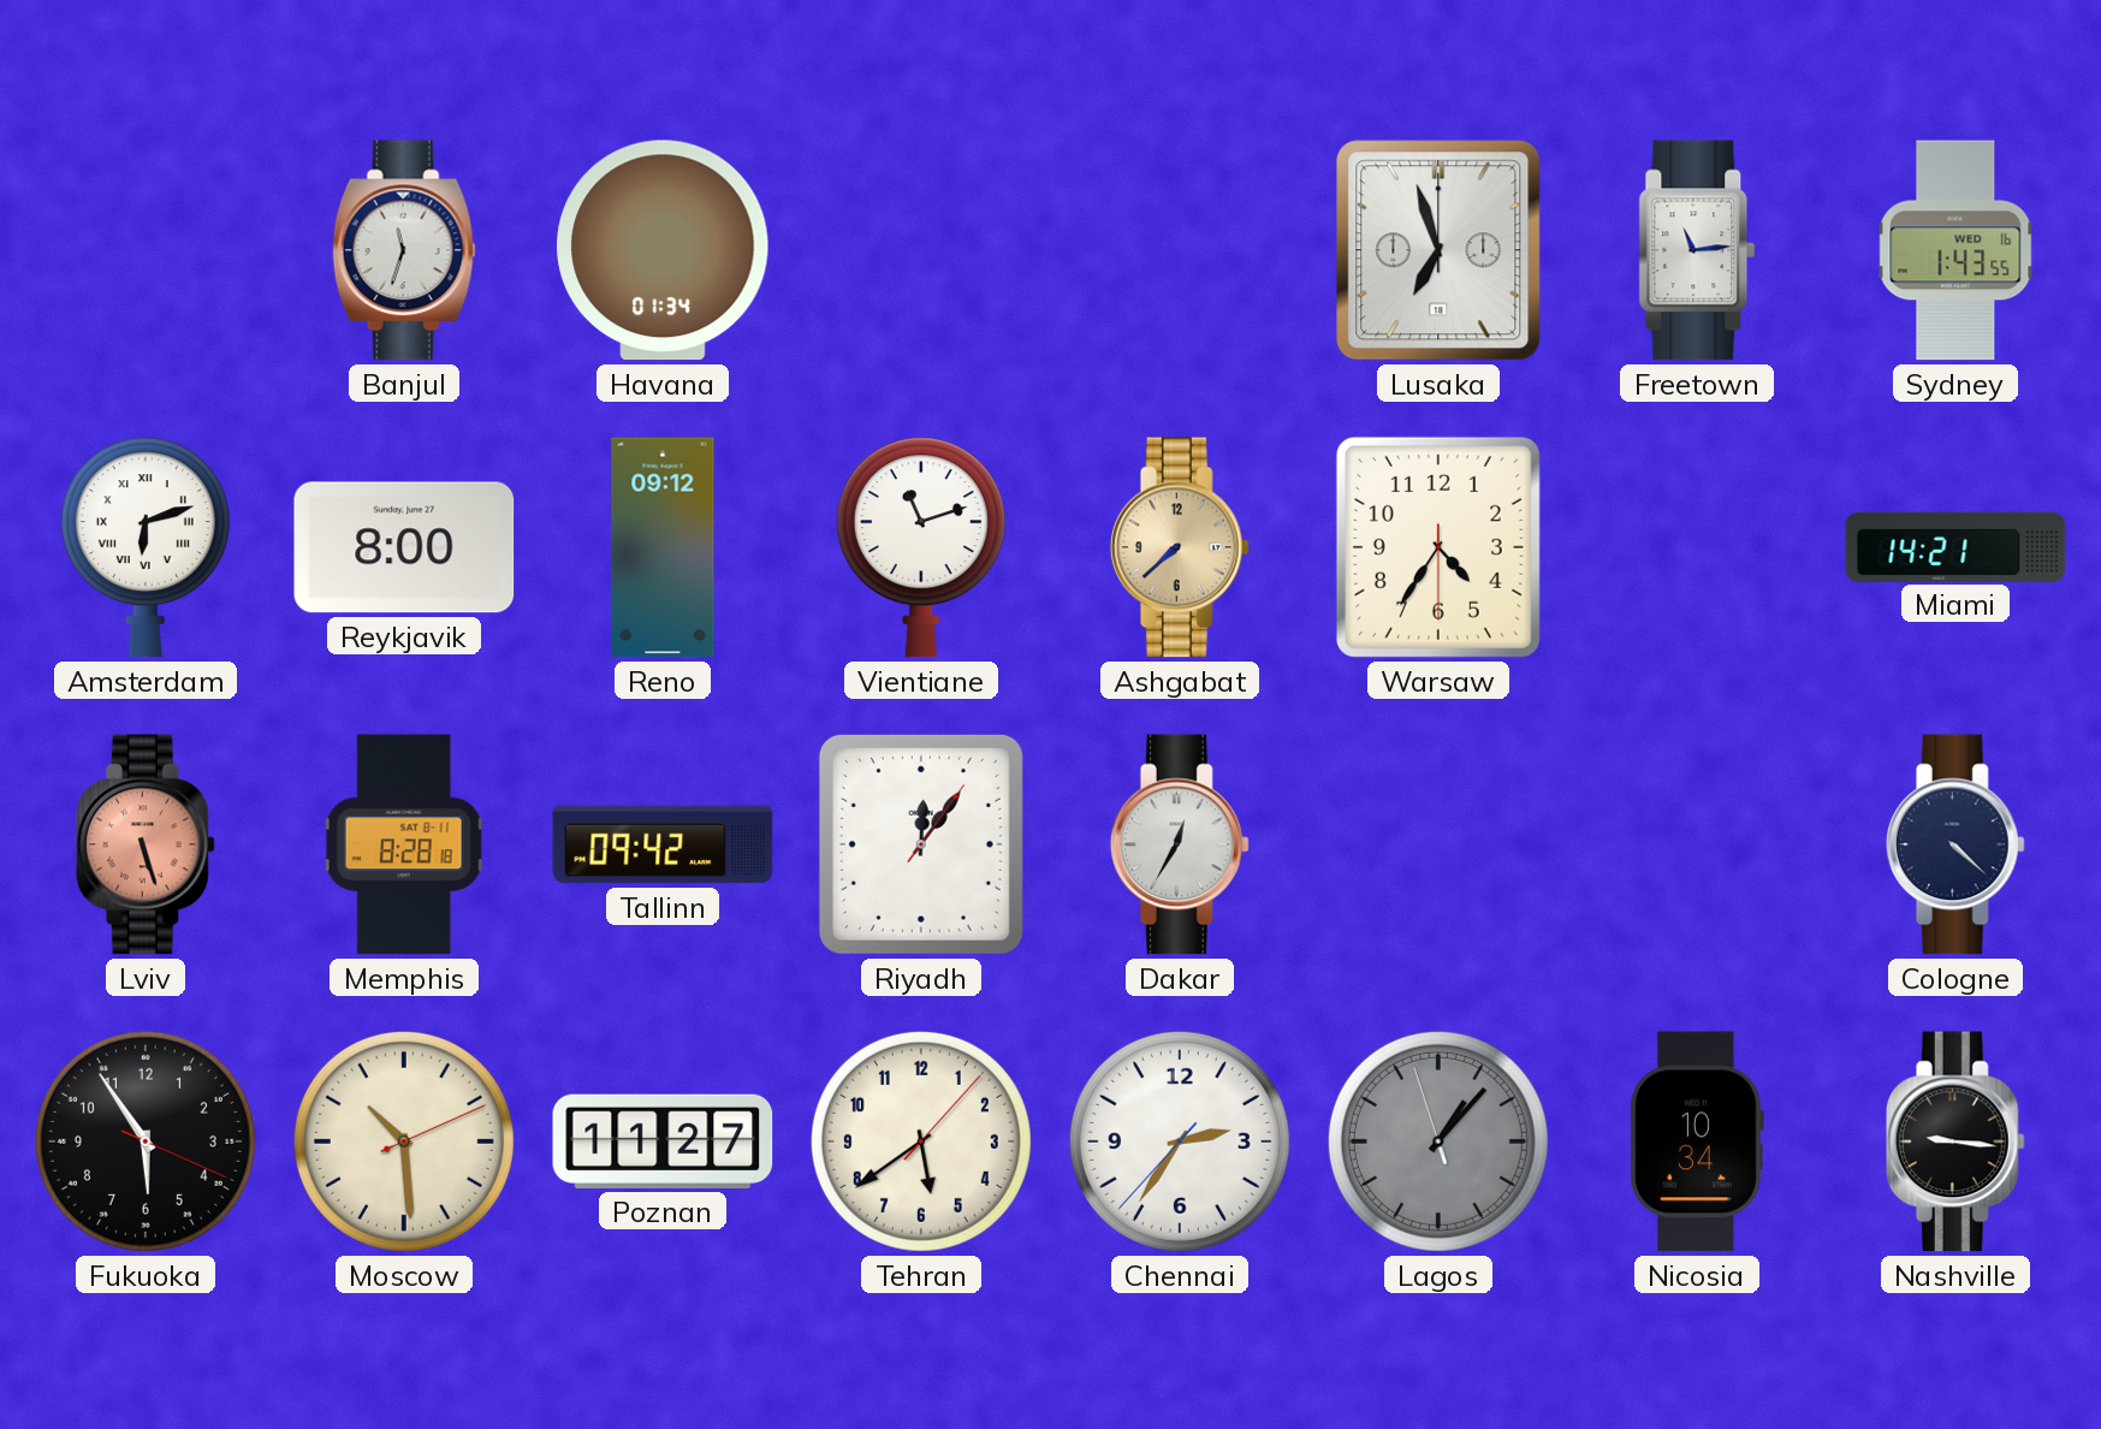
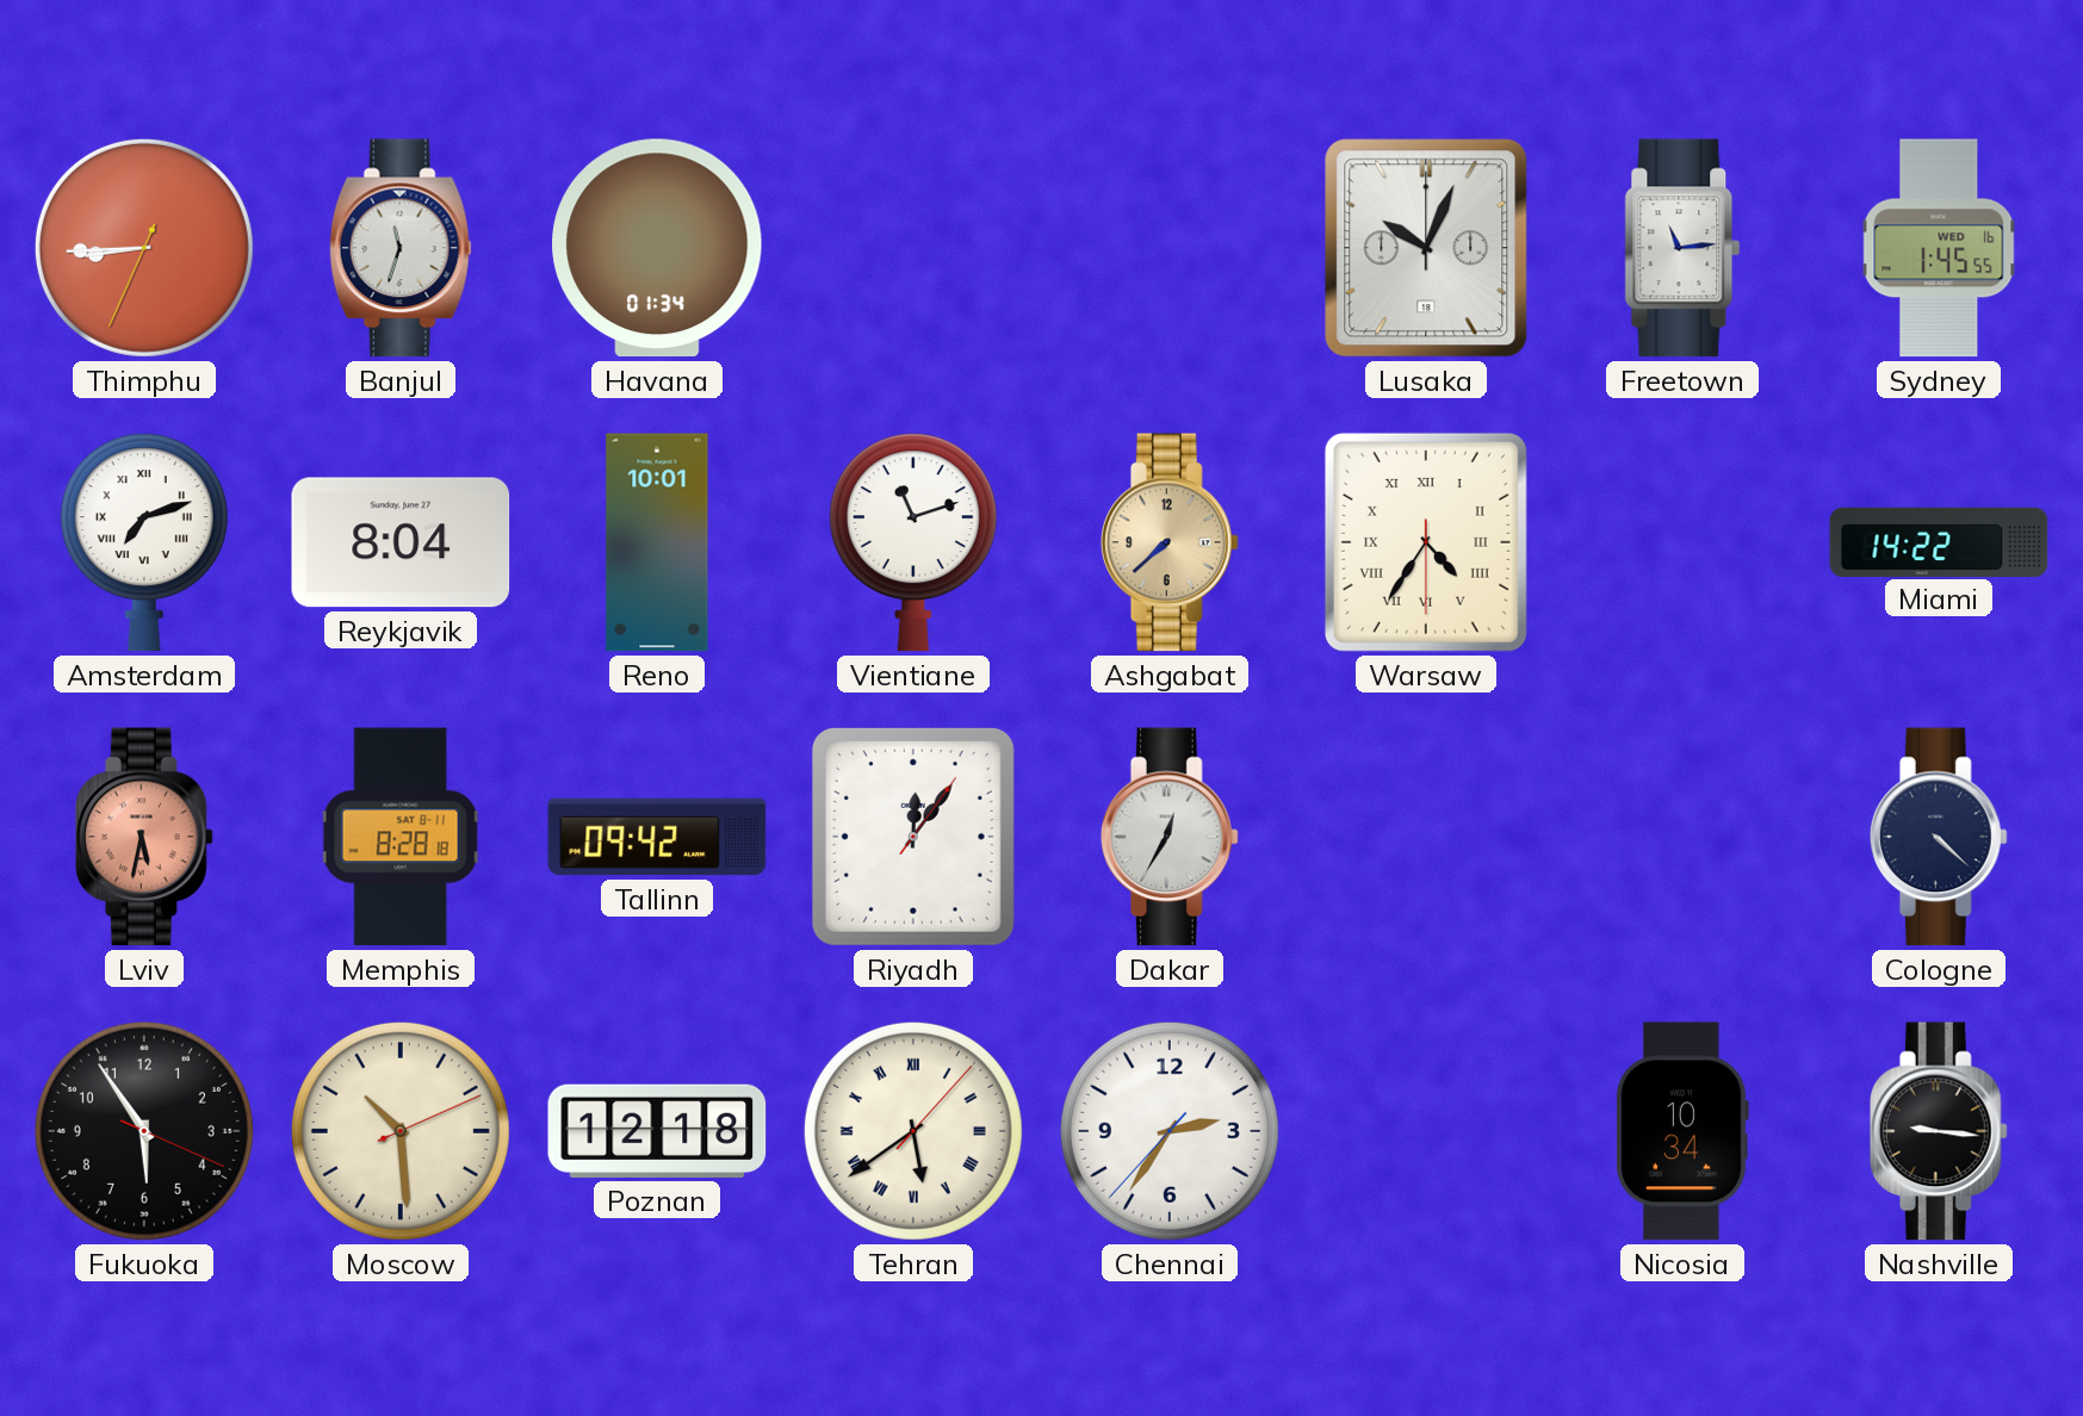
Thimphu: none -> 8:44 (144, 248)
Lusaka: 6:57 -> 10:04 (1426, 248)
Sydney: 1:43 -> 1:45 (1939, 248)
Amsterdam: 6:12 -> 7:12 (144, 542)
Reykjavik: 8:00 -> 8:04 (401, 542)
Reno: 09:12 -> 10:01 (657, 542)
Warsaw numerals: Arabic -> Roman (1426, 542)
Miami: 14:21 -> 14:22 (1939, 541)
Lviv: 5:27 -> 5:32 (144, 837)
Poznan: 11:27 -> 12:18 (657, 1131)
Tehran numerals: Arabic -> Roman (913, 1131)
Lagos: 1:06 -> none (1438, 1142)
